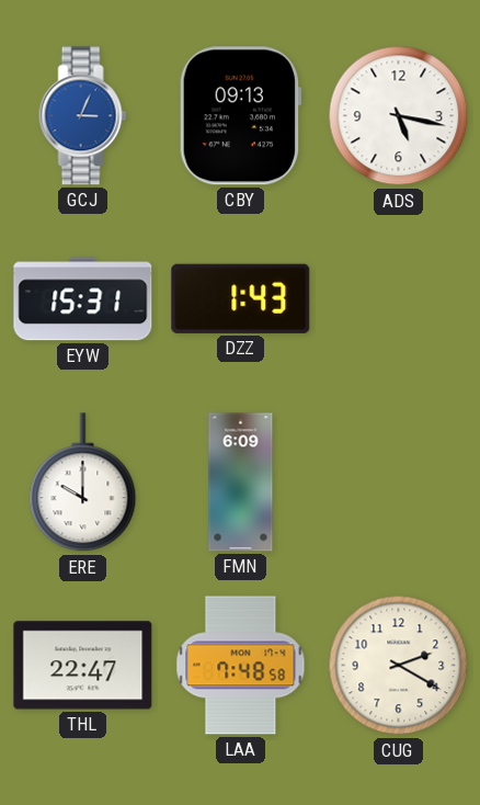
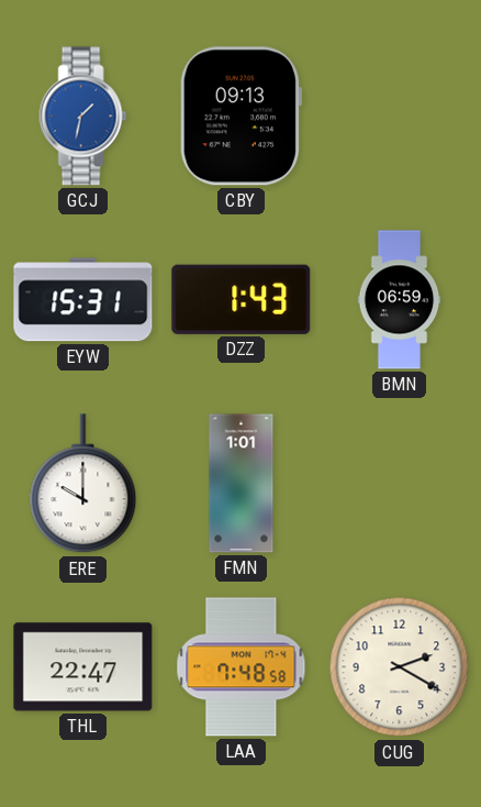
GCJ: 3:04 -> 1:32 (83, 117)
ADS: 5:17 -> none (399, 116)
BMN: none -> 06:59 (400, 300)
FMN: 6:09 -> 1:01 (242, 484)
